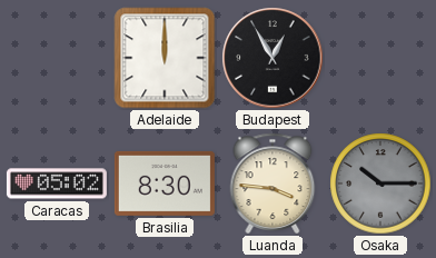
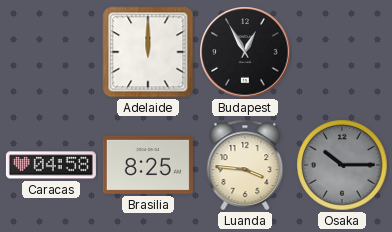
Caracas: 05:02 -> 04:58 (51, 165)
Brasilia: 8:30 -> 8:25 (148, 165)
